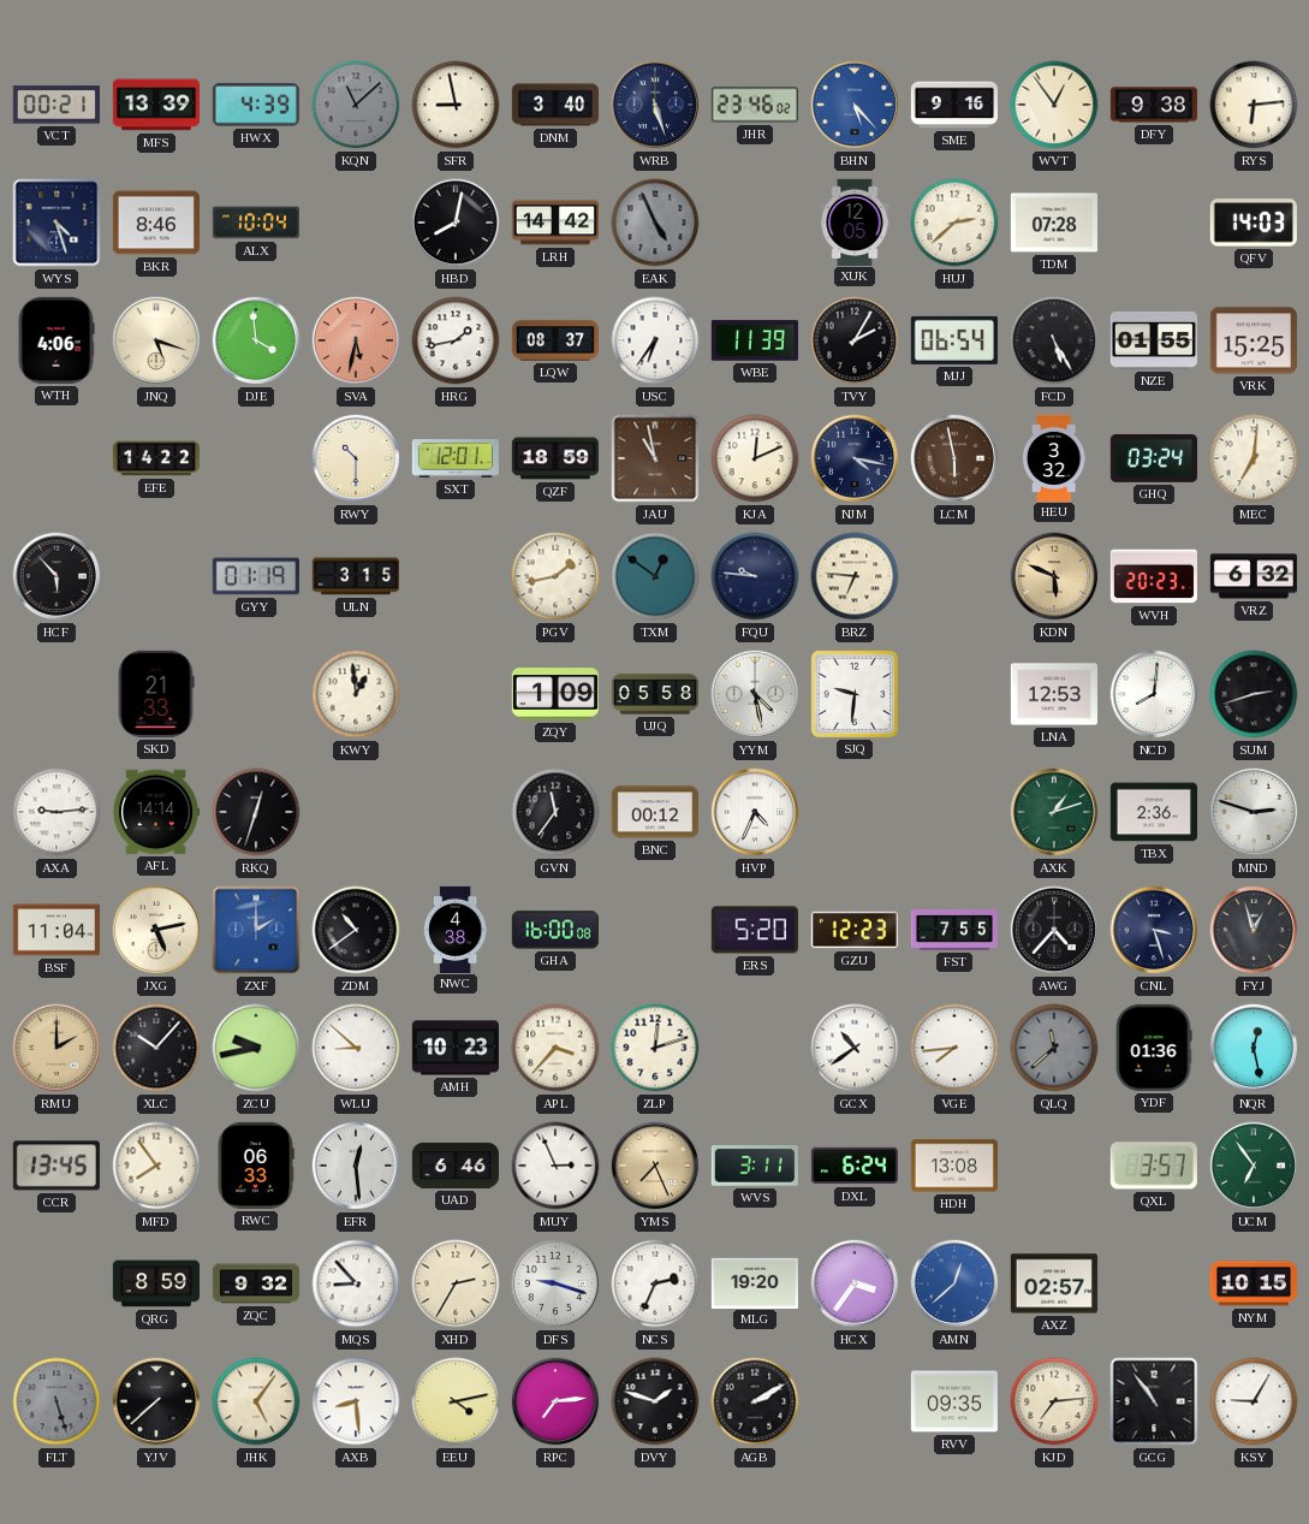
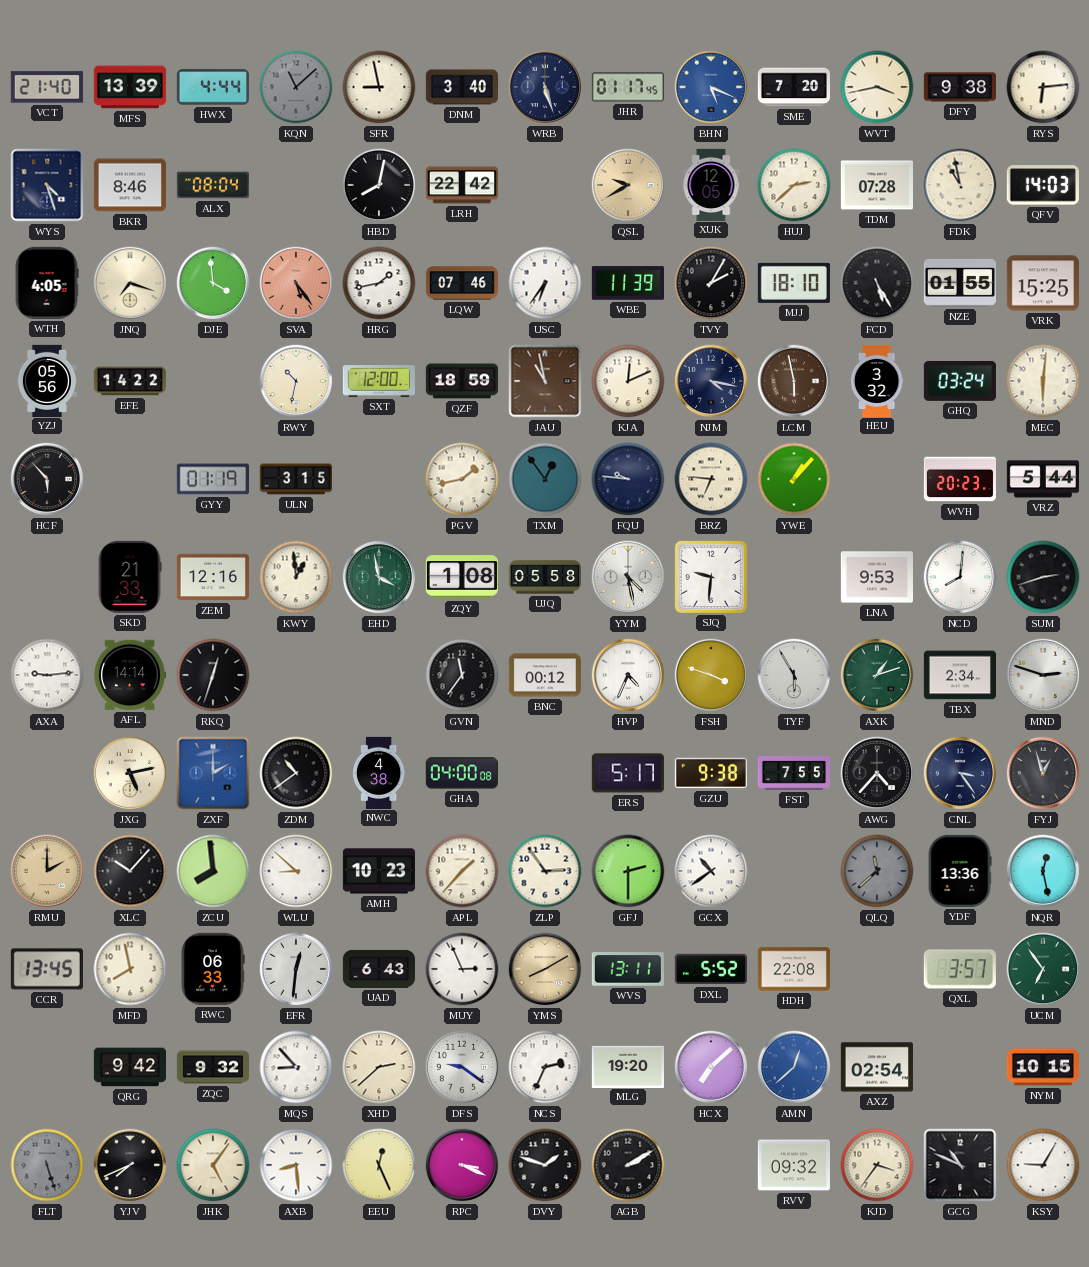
VCT: 00:21 -> 21:40 (47, 87)
HWX: 4:39 -> 4:44 (213, 87)
JHR: 23:46 -> 01:17 (628, 87)
BHN: 5:23 -> 5:19 (711, 87)
SME: 9:16 -> 7:20 (793, 87)
WVT: 12:54 -> 3:43 (877, 87)
ALX: 10:04 -> 08:04 (212, 185)
LRH: 14:42 -> 22:42 (461, 185)
EAK: 4:56 -> none (655, 223)
QSL: none -> 9:40 (628, 185)
FDK: none -> 10:58 (960, 185)
WTH: 4:06 -> 4:05 (47, 283)
JNQ: 5:18 -> 7:18 (130, 283)
SVA: 5:32 -> 5:24 (296, 283)
LQW: 08:37 -> 07:46 (461, 283)
MJJ: 06:54 -> 18:10 (794, 283)
YZJ: none -> 05:56 (47, 380)
RWY: 10:30 -> 10:32 (296, 381)
SXT: 12:01 -> 12:00 (379, 381)
MEC: 7:01 -> 6:01 (1043, 381)
TXM: 12:51 -> 12:54 (545, 479)
YWE: none -> 1:07 (794, 479)
KDN: 5:49 -> none (1054, 576)
VRZ: 6:32 -> 5:44 (1042, 479)
ZEM: none -> 12:16 (213, 577)
EHD: none -> 3:58 (379, 577)
ZQY: 1:09 -> 1:08 (461, 577)
LNA: 12:53 -> 9:53 (876, 577)
FSH: none -> 3:48 (711, 675)
TYF: none -> 5:55 (794, 675)
TBX: 2:36 -> 2:34 (959, 675)
BSF: 11:04 -> none (55, 930)
GHA: 16:00 -> 04:00 (462, 773)
ERS: 5:20 -> 5:17 (628, 773)
GZU: 12:23 -> 9:38 (711, 773)
CNL: 3:27 -> 3:24 (960, 773)
ZCU: 9:43 -> 7:59 (213, 871)
APL: 3:37 -> 1:37 (462, 871)
ZLP: 12:12 -> 2:54 (545, 871)
GFJ: none -> 2:30 (628, 871)
VGE: 7:44 -> none (954, 1048)
YDF: 01:36 -> 13:36 (960, 871)
MFD: 7:54 -> 7:58 (130, 969)
EFR: 12:29 -> 12:31 (296, 969)
UAD: 6:46 -> 6:43 (378, 969)
YMS: 7:26 -> 8:10 (545, 969)
WVS: 3:11 -> 13:11 (628, 970)
DXL: 6:24 -> 5:52 (711, 969)
HDH: 13:08 -> 22:08 (794, 969)
QRG: 8:59 -> 9:42 (129, 1067)
XHD: 2:35 -> 2:38 (379, 1067)
DFS: 9:18 -> 9:21 (462, 1067)
HCX: 3:36 -> 7:08 (711, 1067)
AXZ: 02:57 -> 02:54 (877, 1067)
YJV: 7:38 -> 7:41 (130, 1165)
EEU: 4:13 -> 12:26 (379, 1165)
RPC: 7:14 -> 3:19 (462, 1165)
RVV: 09:35 -> 09:32 (794, 1165)
KJD: 7:14 -> 3:36 (877, 1165)
GCG: 10:54 -> 10:49 (960, 1165)
